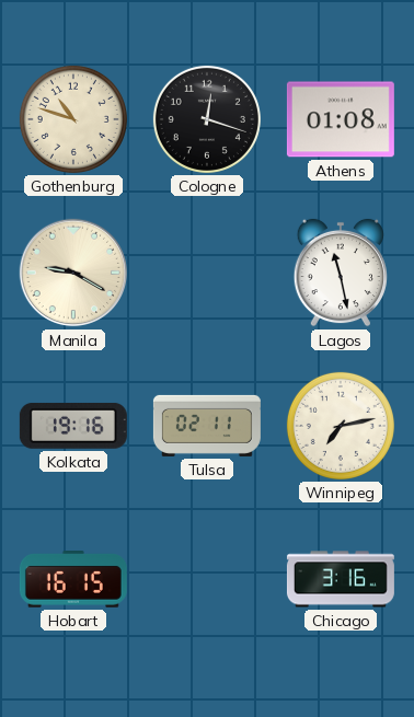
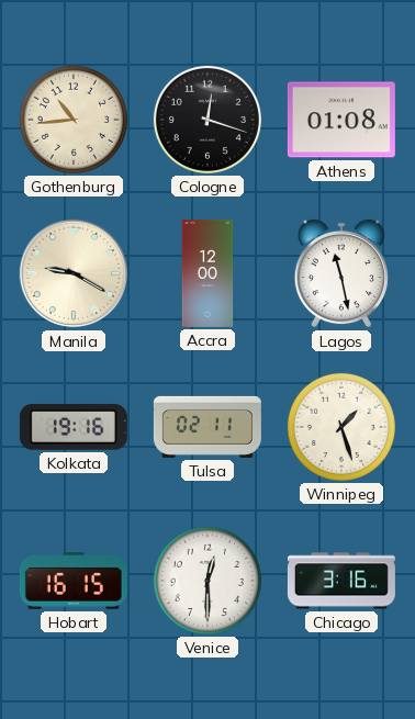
Gothenburg: 10:48 -> 10:44 (74, 120)
Accra: none -> 12:00 (207, 273)
Winnipeg: 7:13 -> 1:27 (341, 427)
Venice: none -> 12:30 (207, 581)
